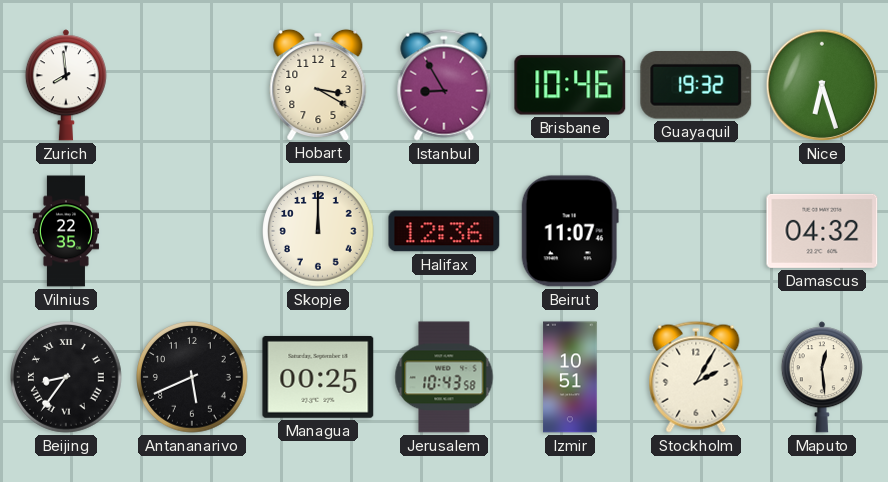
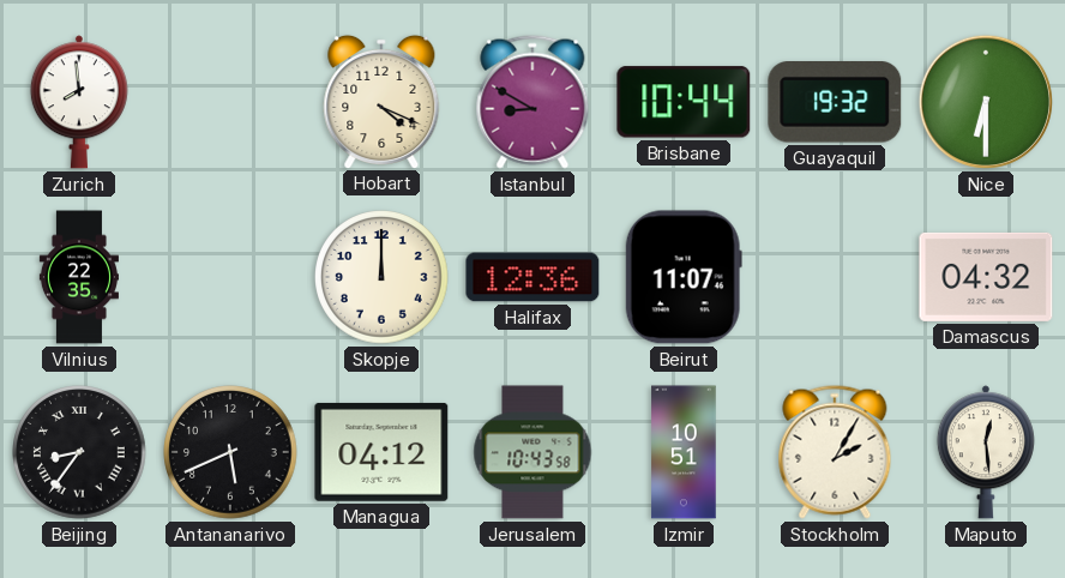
Hobart: 3:20 -> 4:19 (381, 101)
Istanbul: 8:55 -> 8:50 (532, 102)
Brisbane: 10:46 -> 10:44 (684, 102)
Nice: 6:27 -> 6:30 (986, 102)
Managua: 00:25 -> 04:12 (381, 452)
